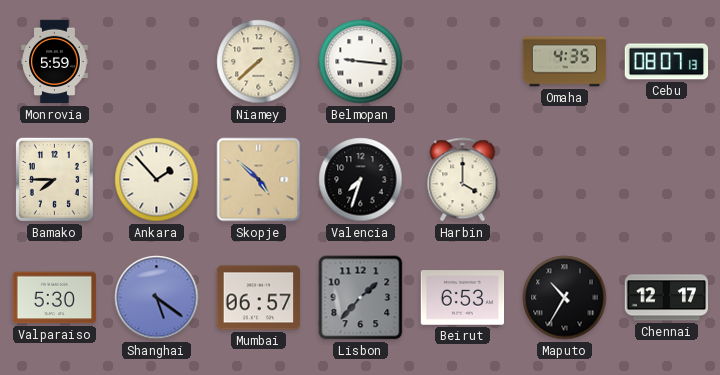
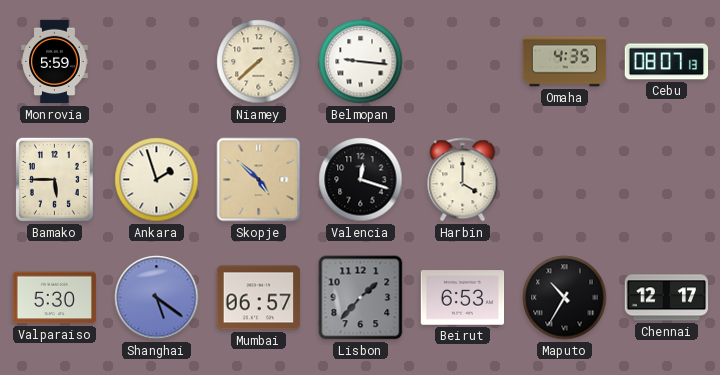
Bamako: 7:45 -> 5:45 (54, 179)
Ankara: 1:53 -> 1:57 (157, 180)
Valencia: 7:33 -> 12:18 (361, 180)
